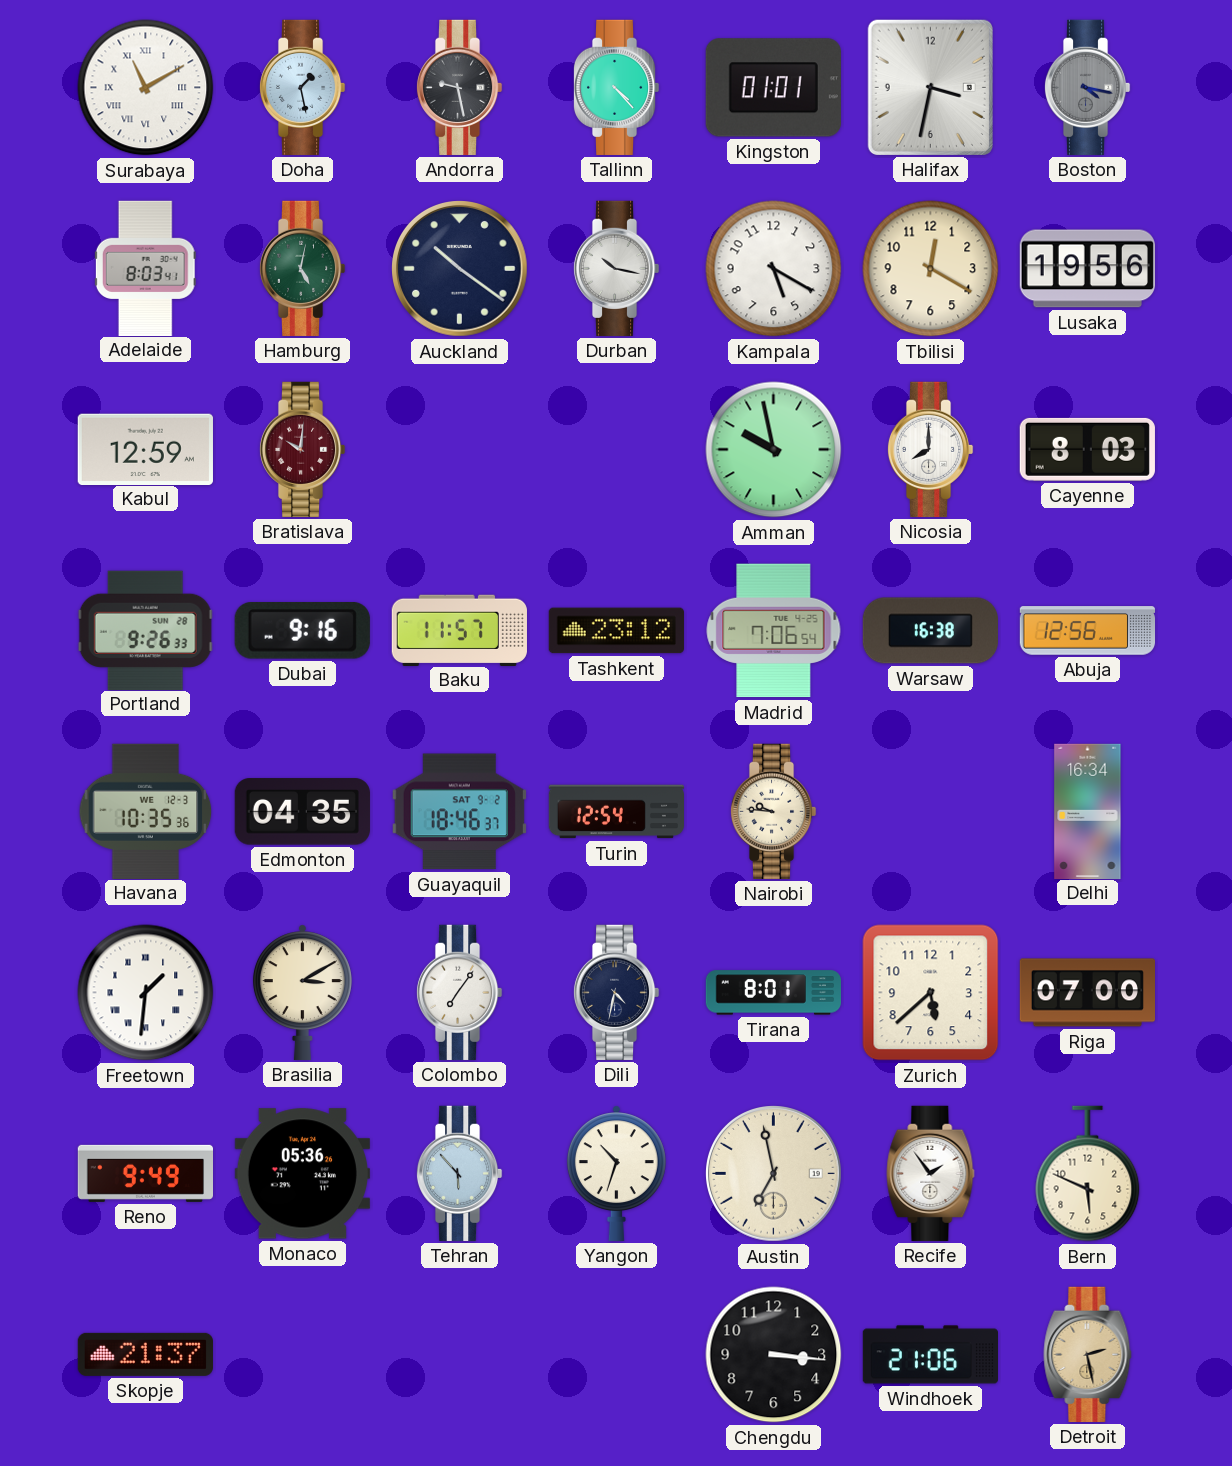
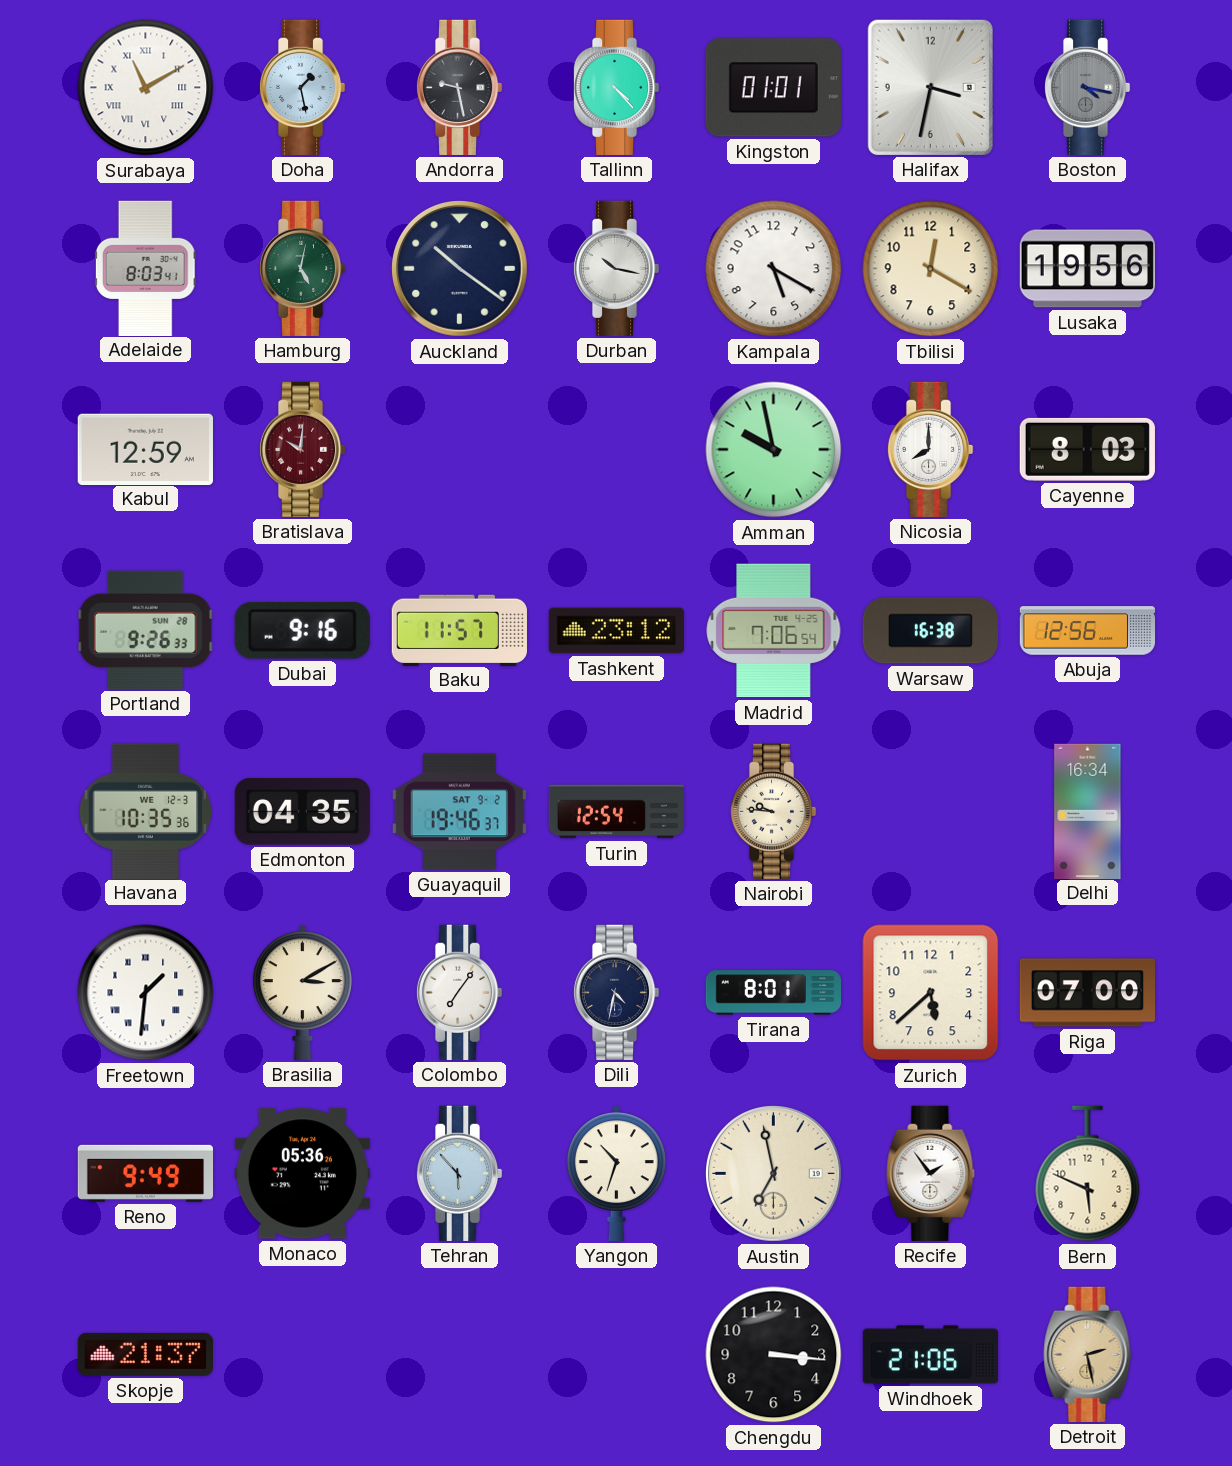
Guayaquil: 18:46 -> 19:46 (459, 812)
